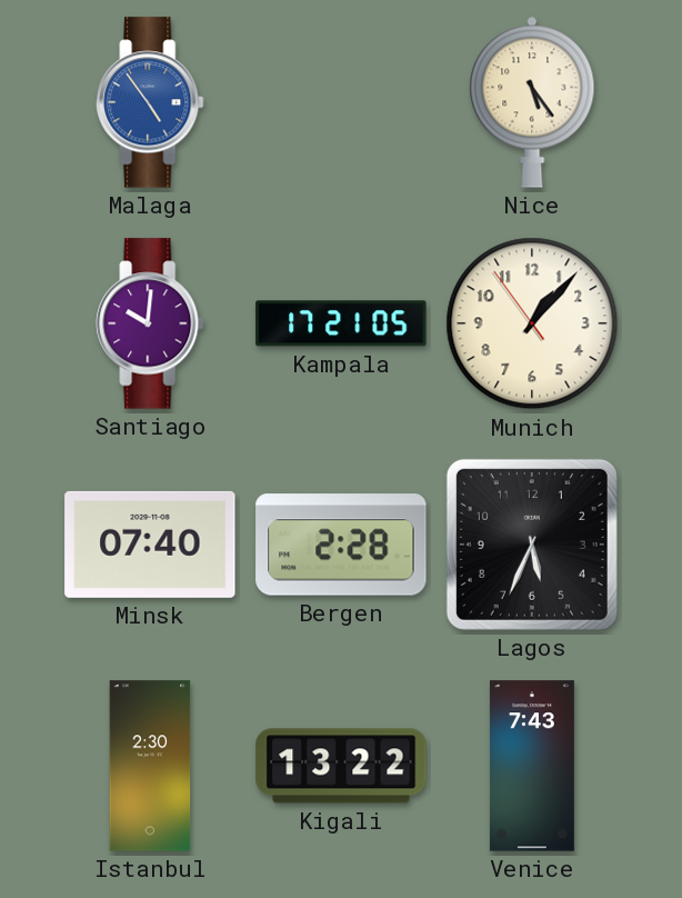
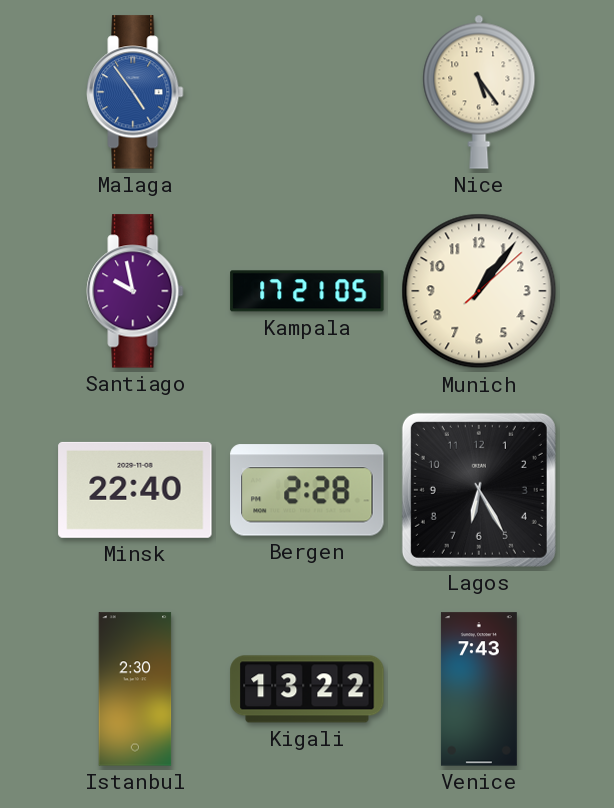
Santiago: 10:01 -> 9:58 (135, 291)
Munich: 1:06:54 -> 1:06:08 (479, 291)
Minsk: 07:40 -> 22:40 (135, 490)
Lagos: 5:34 -> 6:25 (479, 490)
